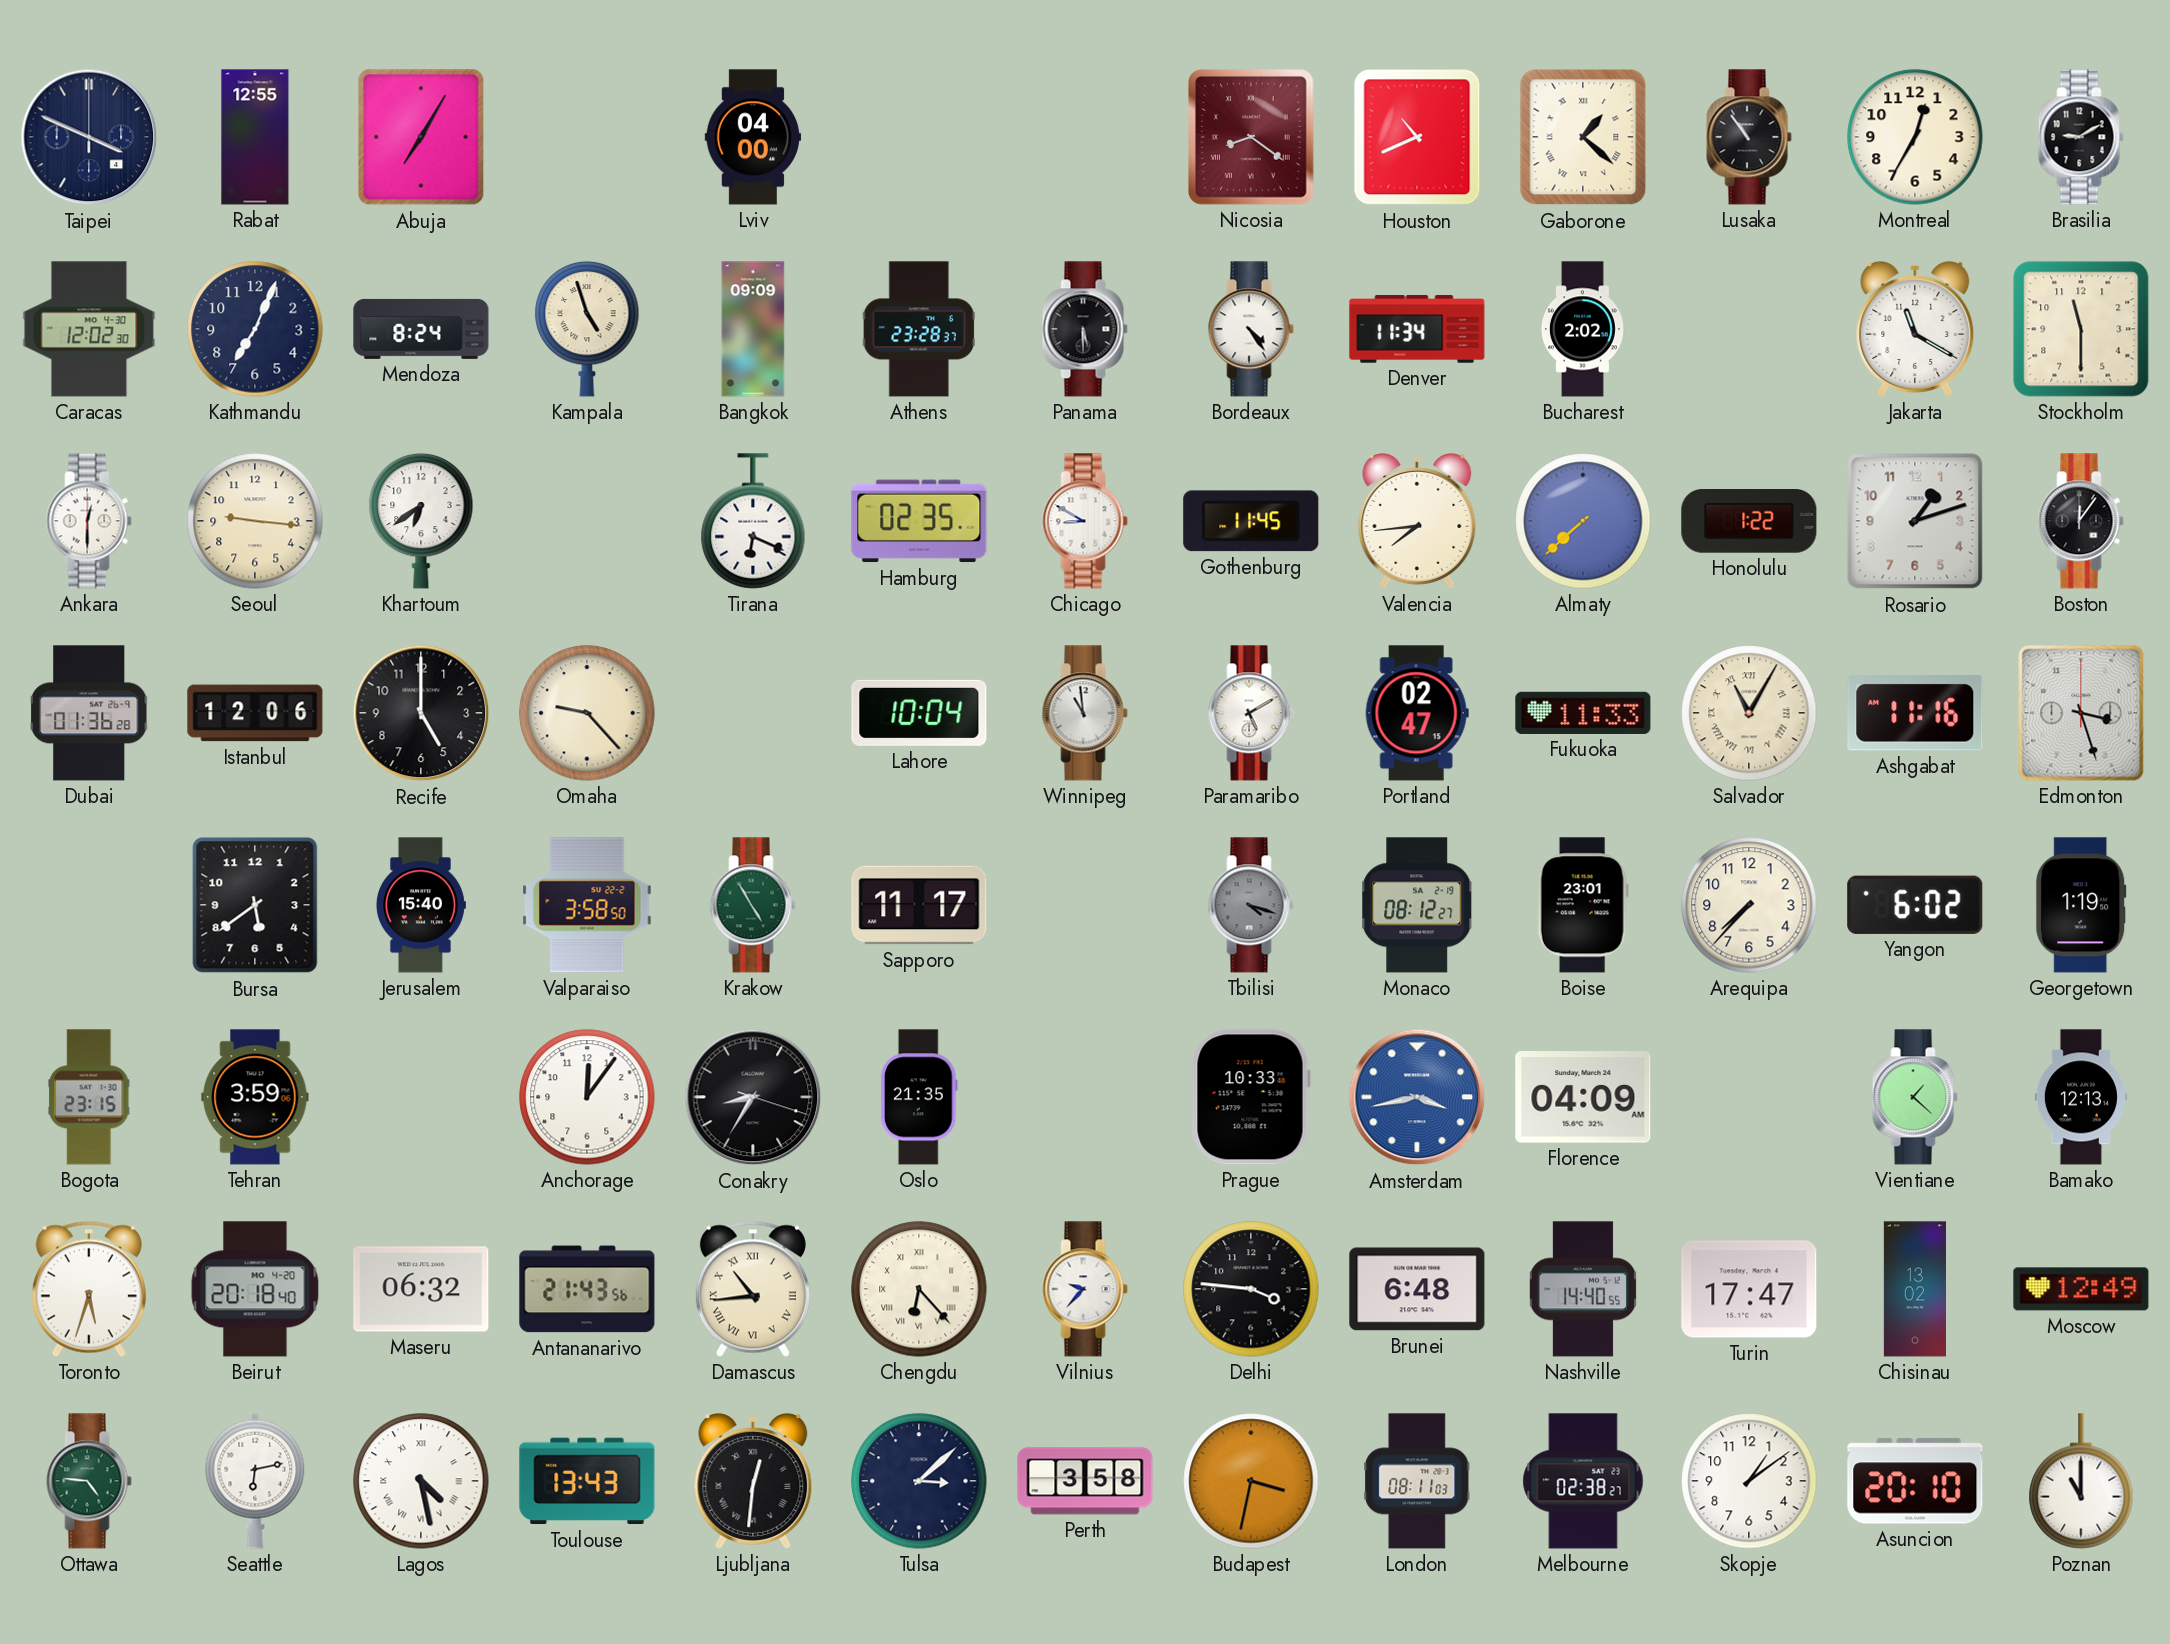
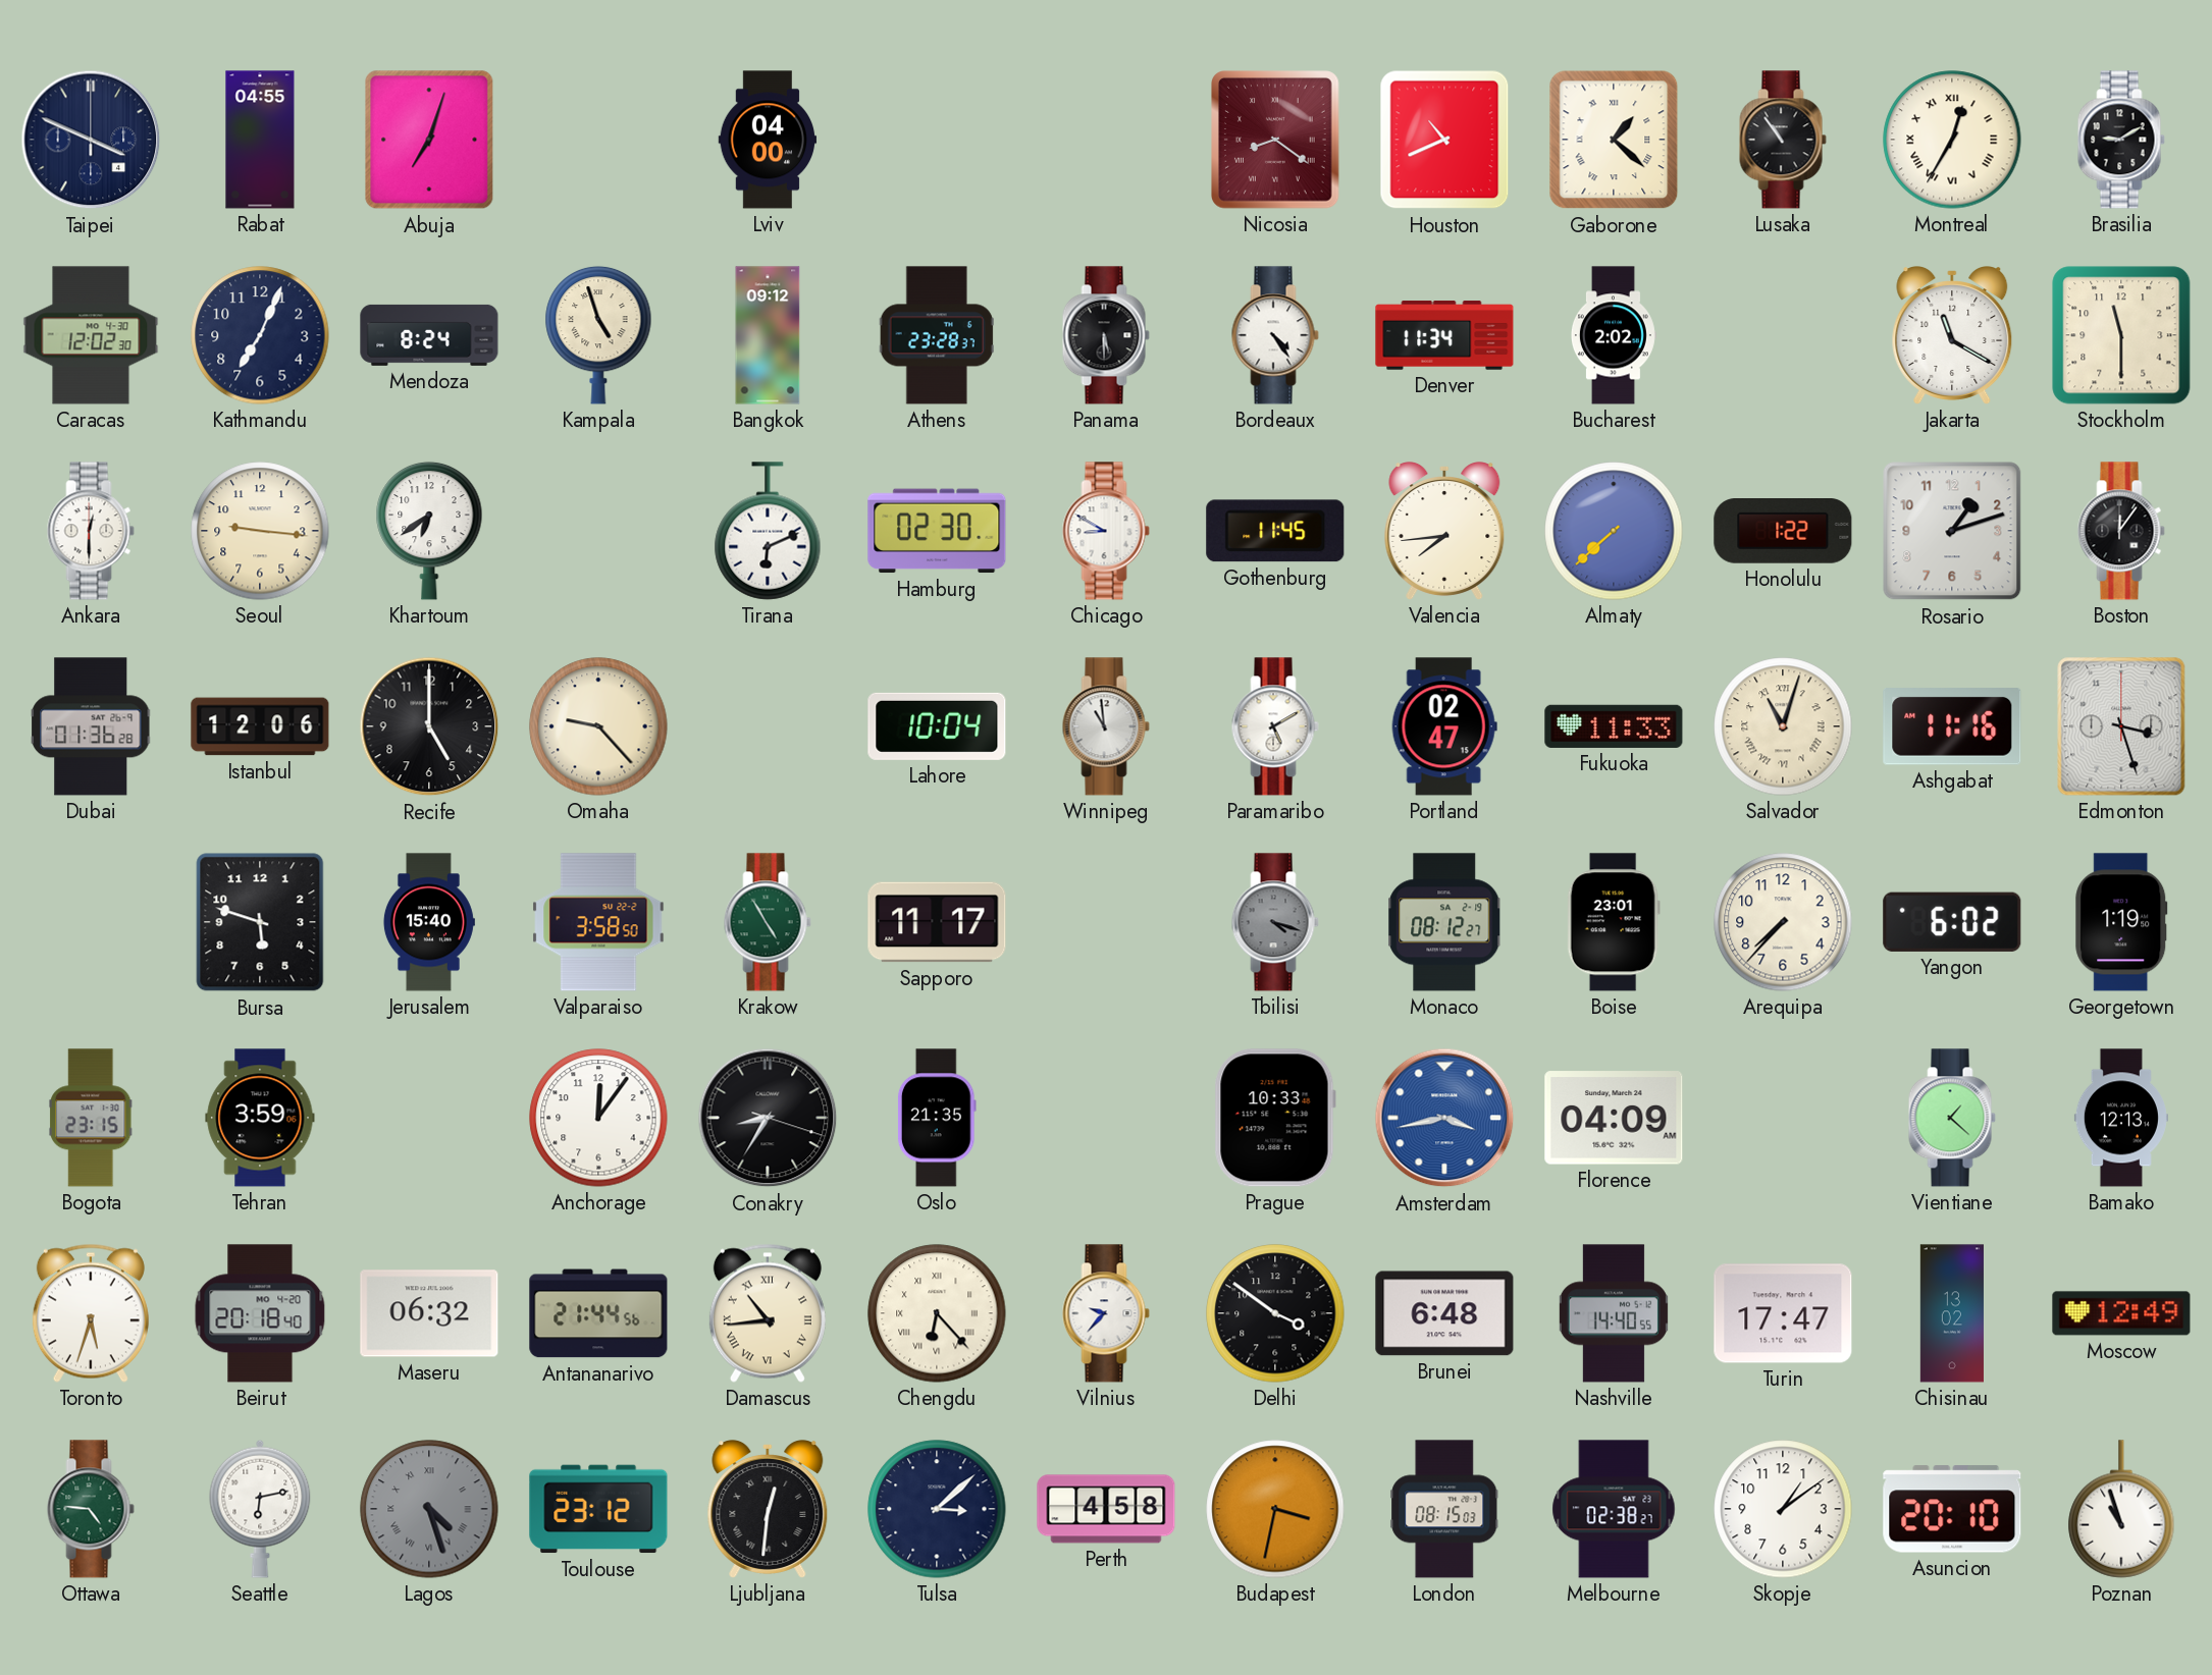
Rabat: 12:55 -> 04:55 (260, 140)
Abuja: 7:05 -> 7:03 (429, 140)
Montreal numerals: Arabic -> Roman (1952, 140)
Bangkok: 09:09 -> 09:12 (768, 335)
Tirana: 6:19 -> 6:11 (768, 531)
Hamburg: 02:35 -> 02:30 (937, 531)
Salvador: 11:05 -> 11:03 (1783, 726)
Bursa: 5:39 -> 5:48 (260, 922)
Antananarivo: 21:43 -> 21:44 (598, 1313)
Delhi: 3:46 -> 3:51 (1275, 1313)
Lagos: 4:28 -> 4:27 (429, 1509)
Lagos dial: white -> grey (429, 1509)
Toulouse: 13:43 -> 23:12 (598, 1509)
Perth: 3:58 -> 4:58 (1106, 1509)
London: 08:11 -> 08:15 (1444, 1509)
Poznan: 11:00 -> 10:57 (2121, 1509)
